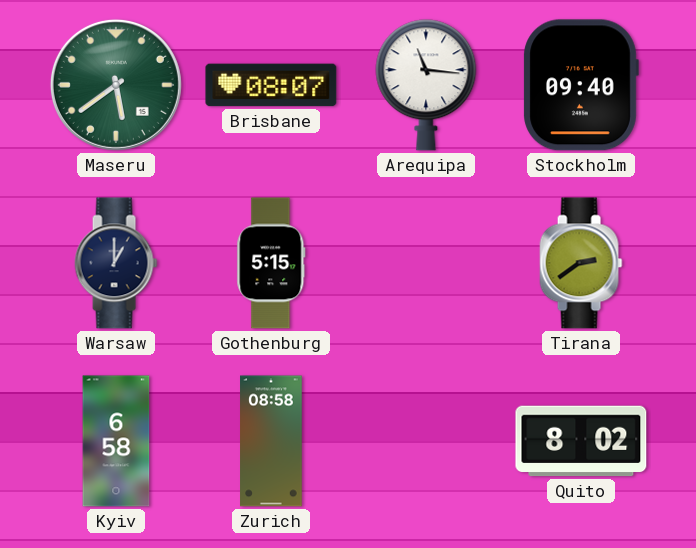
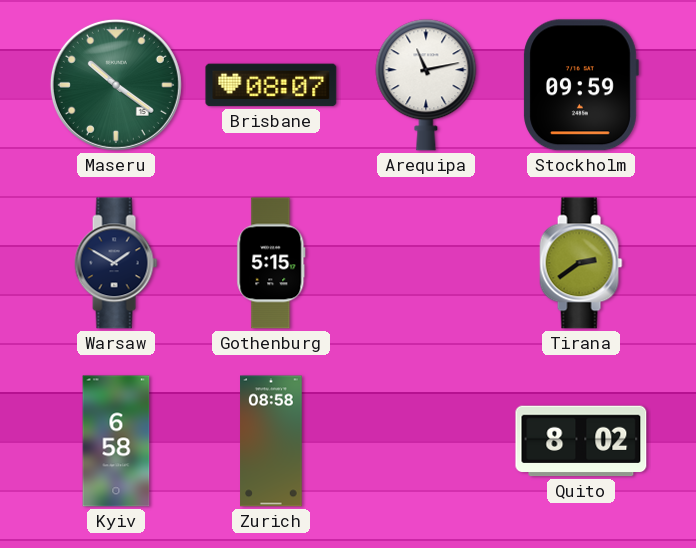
Maseru: 5:39 -> 10:21 (116, 85)
Arequipa: 11:16 -> 11:13 (426, 85)
Stockholm: 09:40 -> 09:59 (581, 85)
Warsaw: 1:00 -> 1:50 (116, 263)
